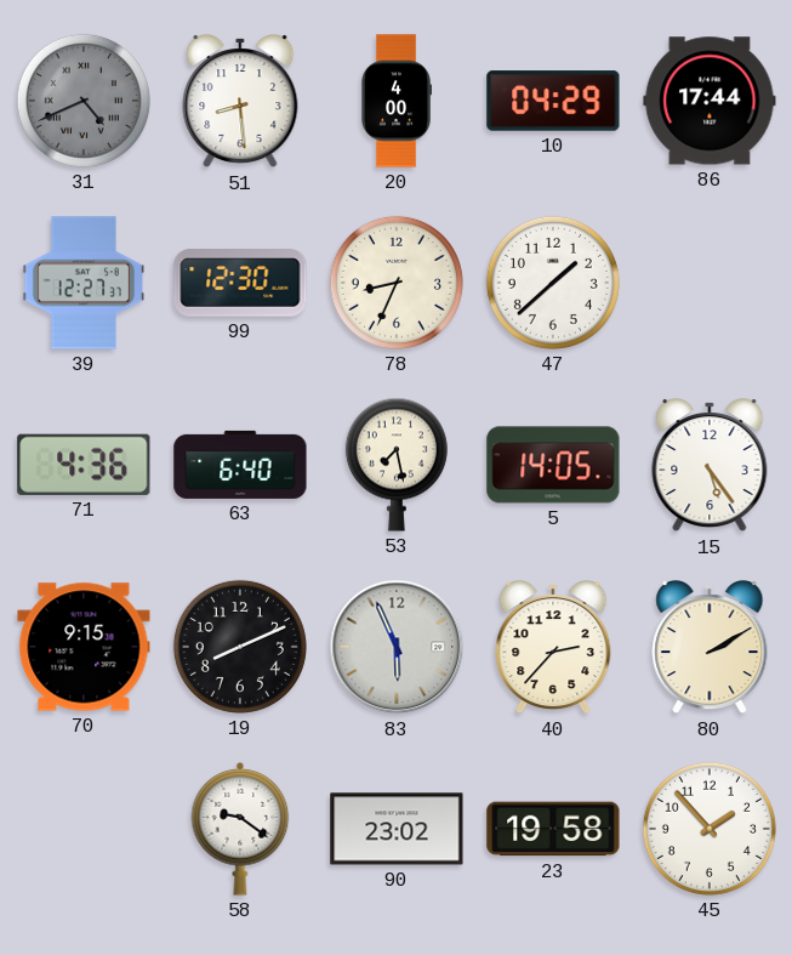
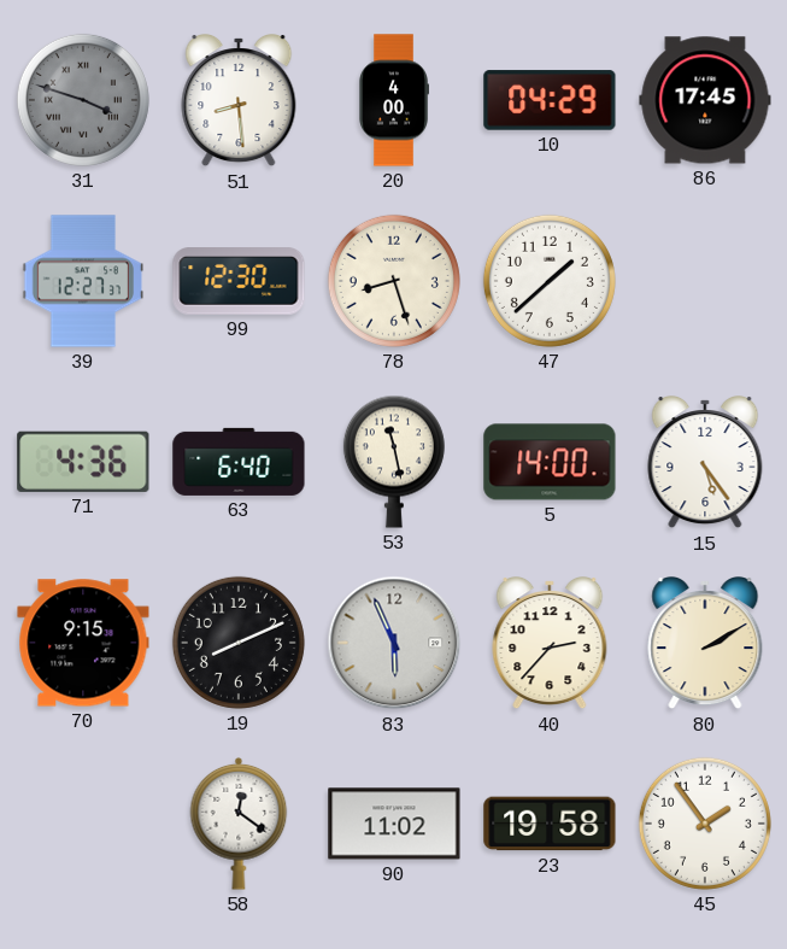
31: 4:41 -> 3:48 (83, 100)
86: 17:44 -> 17:45 (705, 100)
78: 8:34 -> 8:27 (394, 281)
53: 7:28 -> 11:28 (394, 462)
5: 14:05 -> 14:00 (550, 462)
58: 9:21 -> 12:21 (239, 824)
90: 23:02 -> 11:02 (394, 824)
45: 1:53 -> 1:54 (705, 824)
